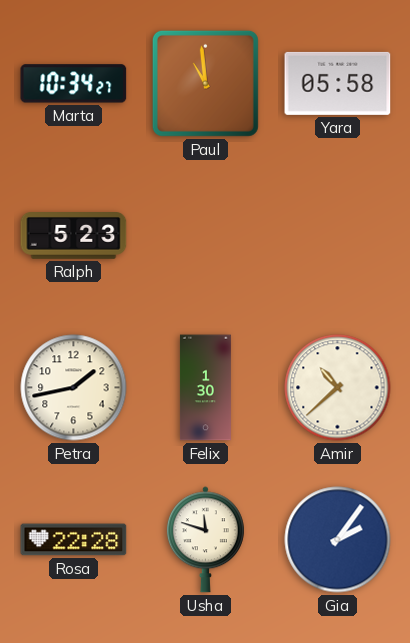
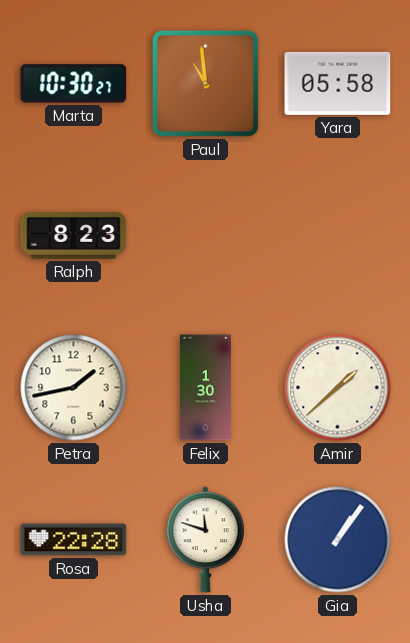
Marta: 10:34 -> 10:30 (74, 84)
Ralph: 5:23 -> 8:23 (74, 236)
Amir: 10:38 -> 1:38 (338, 388)
Gia: 2:06 -> 1:06 (338, 540)
